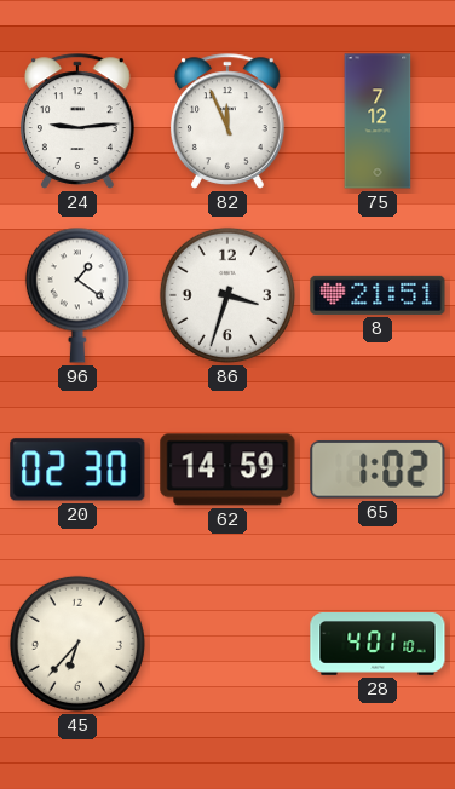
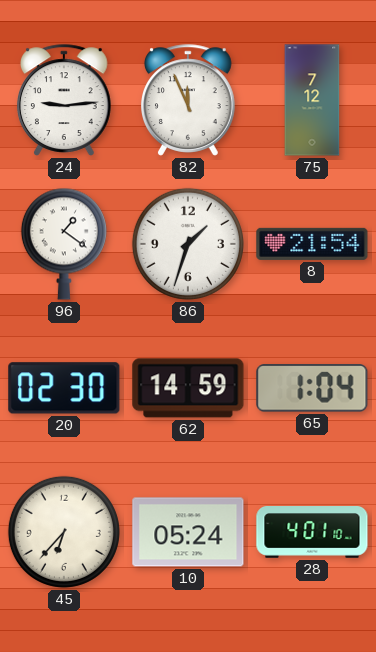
86: 3:33 -> 1:33 (188, 244)
8: 21:51 -> 21:54 (312, 244)
65: 1:02 -> 1:04 (312, 388)
10: none -> 05:24 (188, 532)
